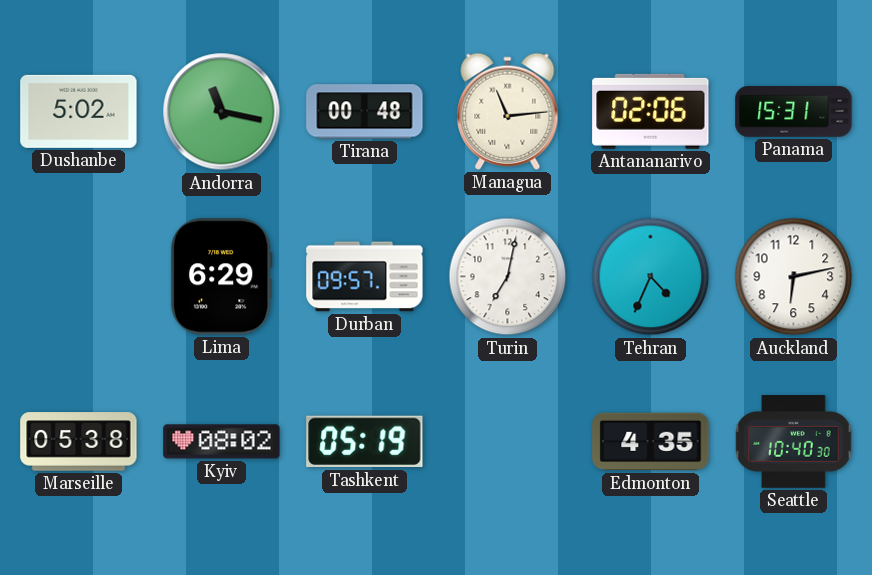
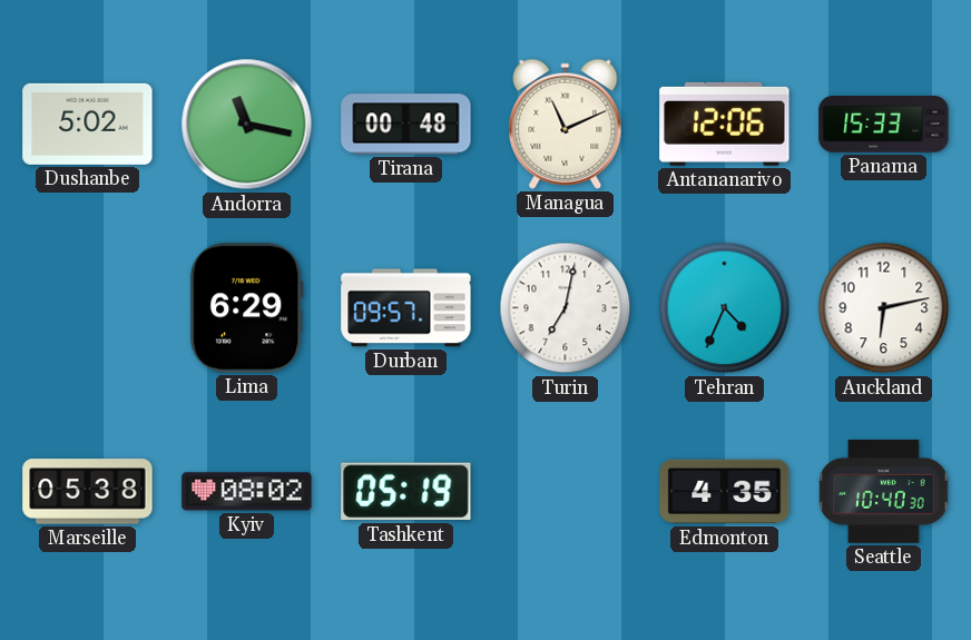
Managua: 11:14 -> 11:11 (566, 124)
Antananarivo: 02:06 -> 12:06 (725, 124)
Panama: 15:31 -> 15:33 (884, 125)
